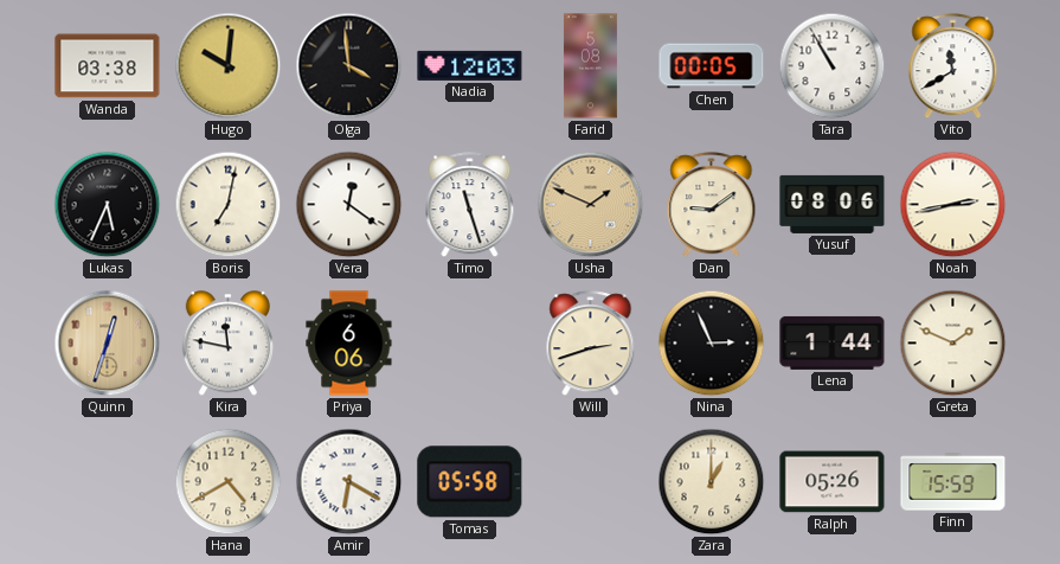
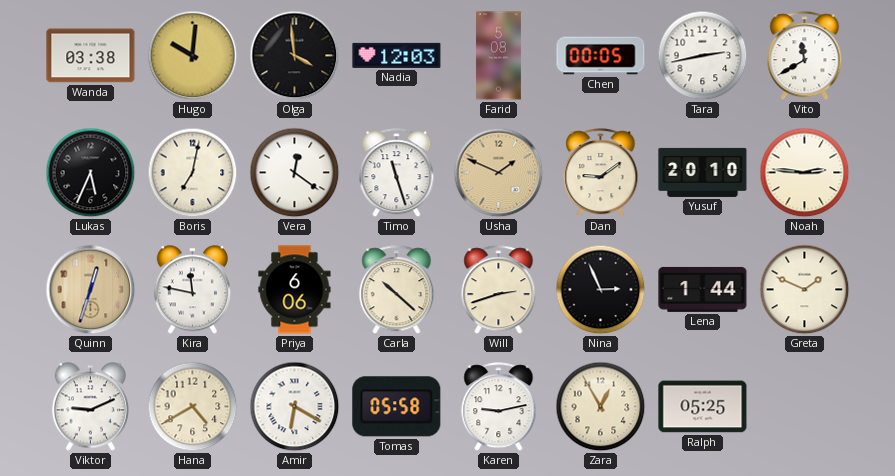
Tara: 10:55 -> 2:43 (703, 56)
Yusuf: 08:06 -> 20:10 (703, 172)
Noah: 2:43 -> 2:46 (805, 173)
Carla: none -> 10:22 (397, 290)
Viktor: none -> 9:11 (90, 407)
Karen: none -> 9:13 (499, 407)
Zara: 1:00 -> 12:55 (601, 407)
Ralph: 05:26 -> 05:25 (703, 407)
Finn: 15:59 -> none (953, 482)
